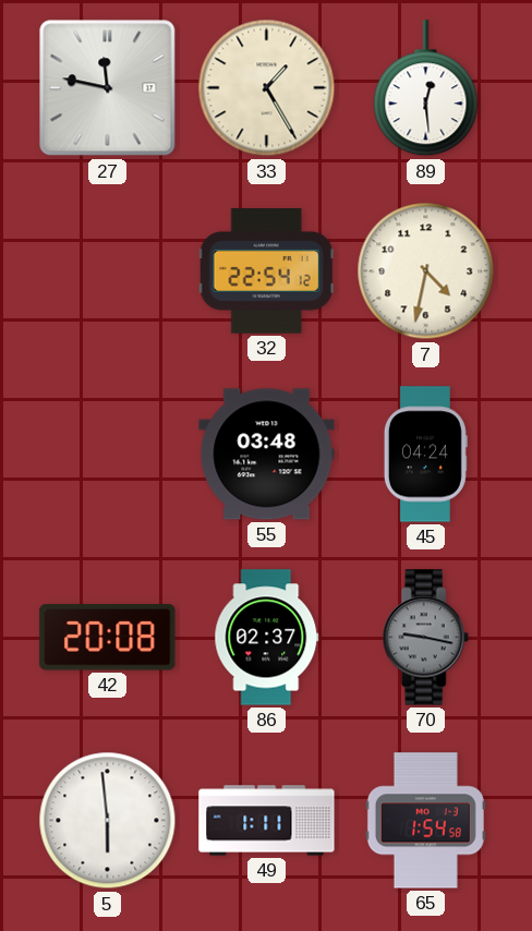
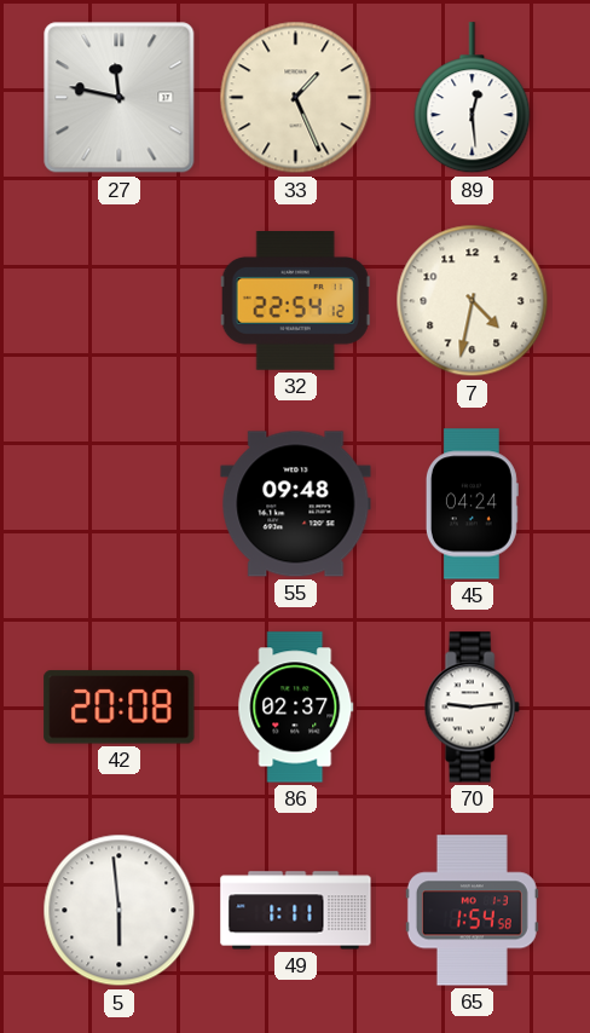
33: 1:25 -> 1:26 (296, 98)
55: 03:48 -> 09:48 (296, 504)
70: 9:17 -> 9:14 (472, 708)
70 dial: grey -> white (472, 708)
